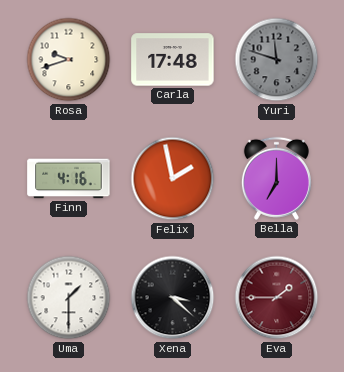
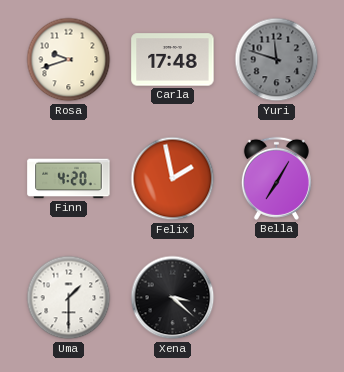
Finn: 4:16 -> 4:20 (69, 179)
Bella: 7:00 -> 7:05 (276, 178)
Eva: 1:45 -> none (277, 298)
